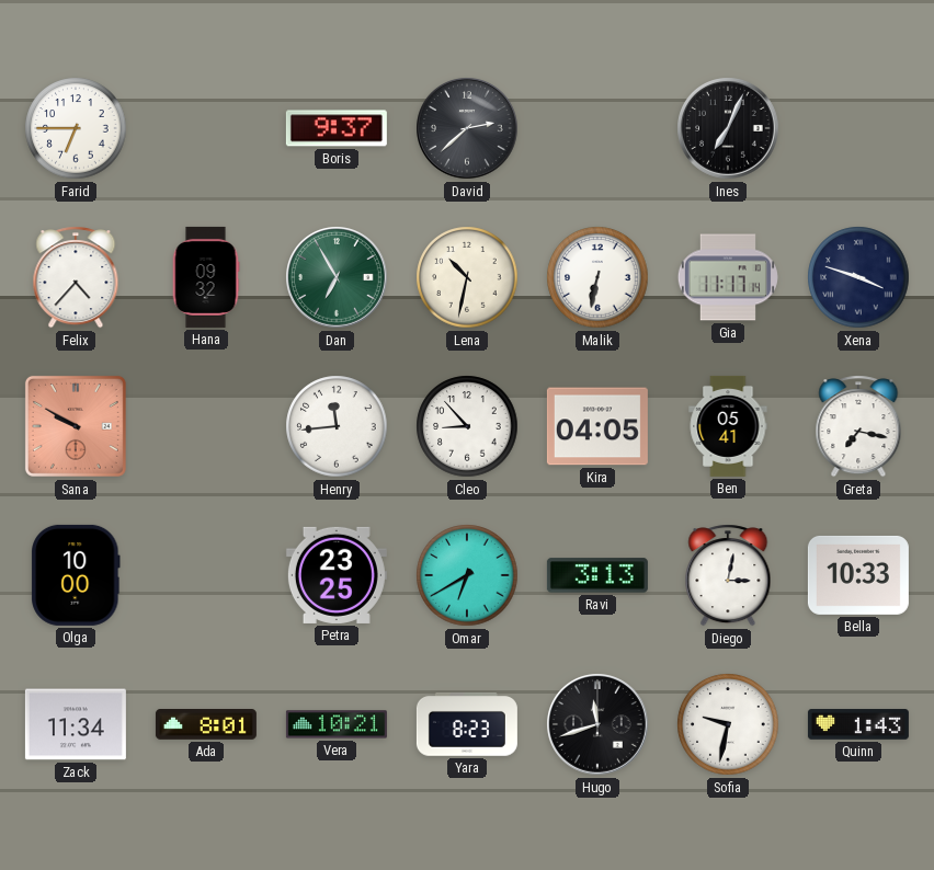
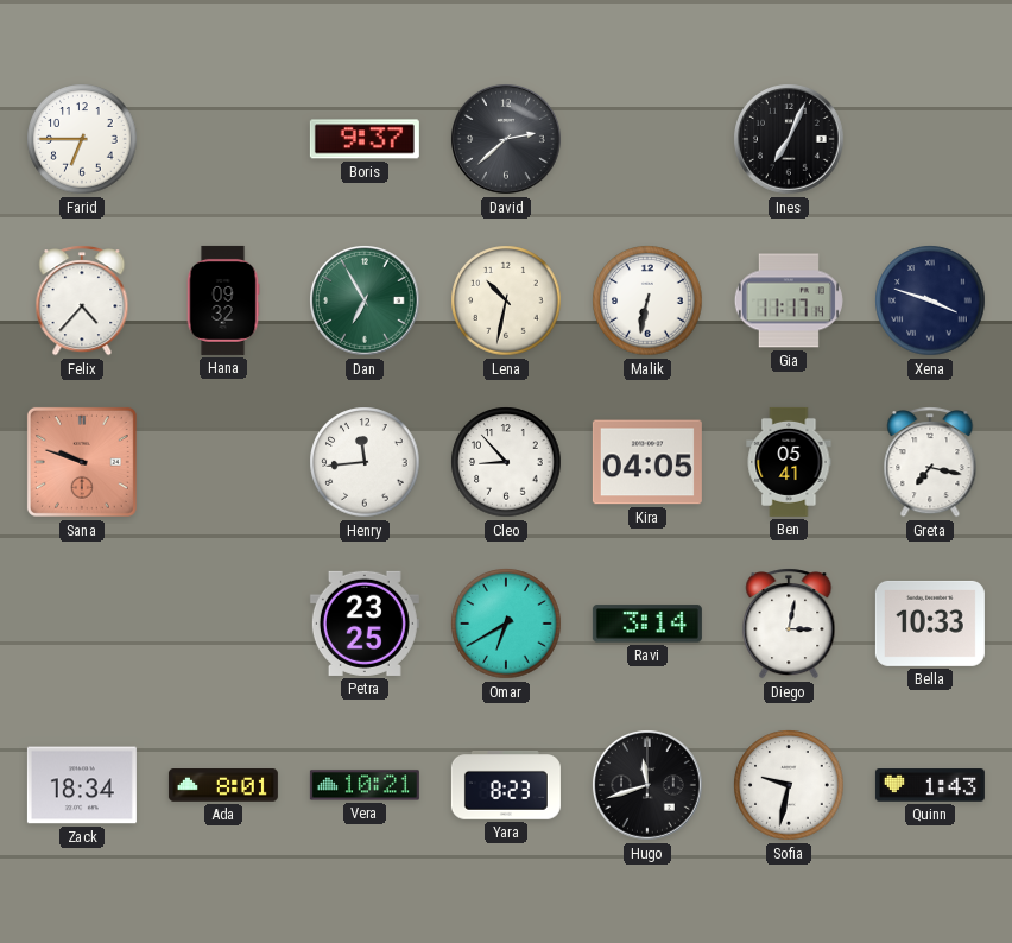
Sana: 9:50 -> 9:48 (82, 462)
Olga: 10:00 -> none (76, 575)
Ravi: 3:13 -> 3:14 (647, 624)
Zack: 11:34 -> 18:34 (82, 785)
